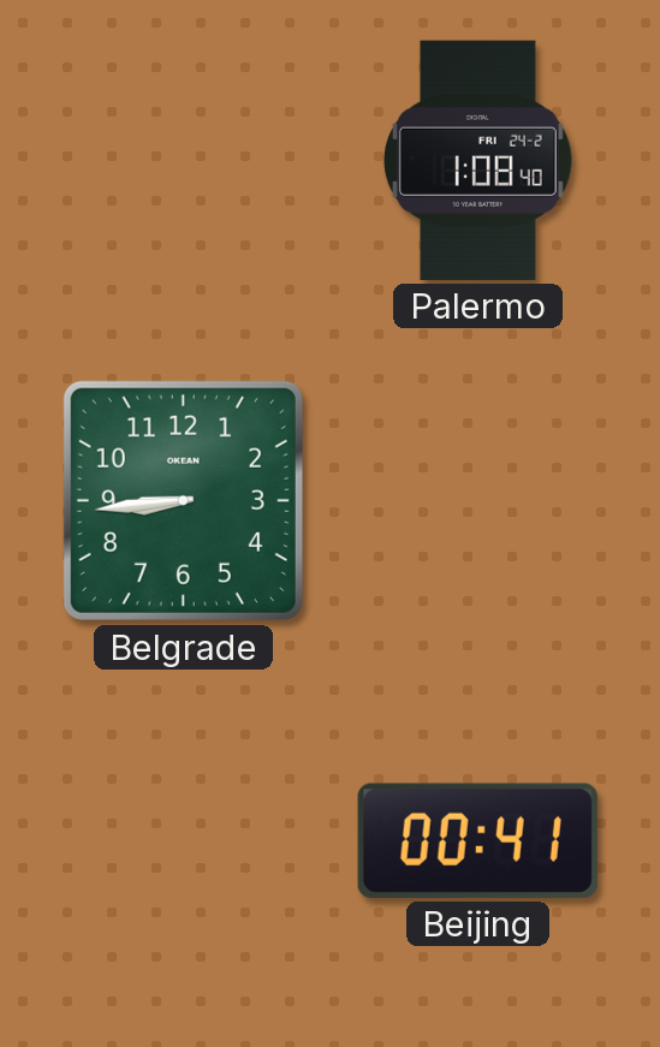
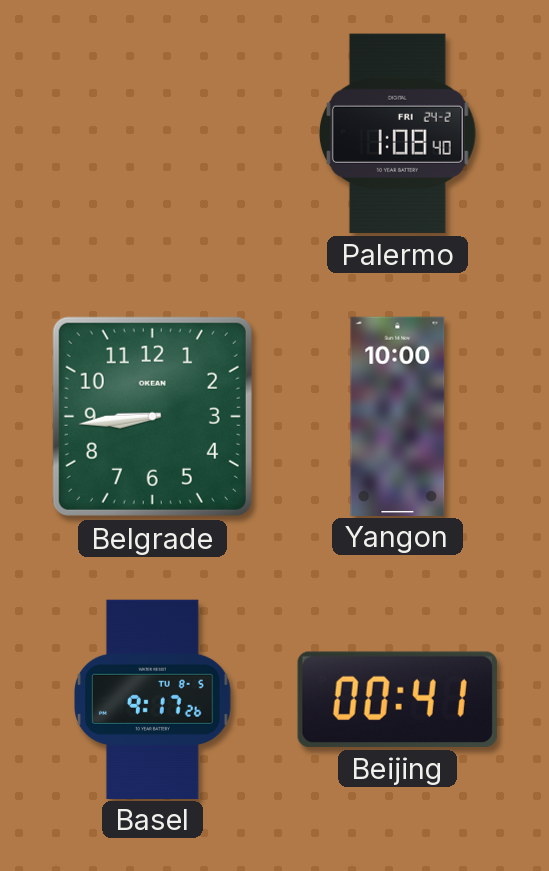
Yangon: none -> 10:00 (398, 416)
Basel: none -> 9:17 (152, 699)
